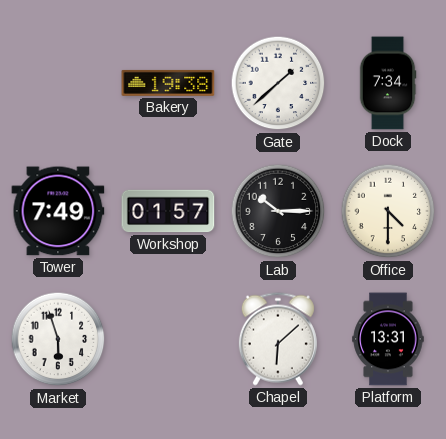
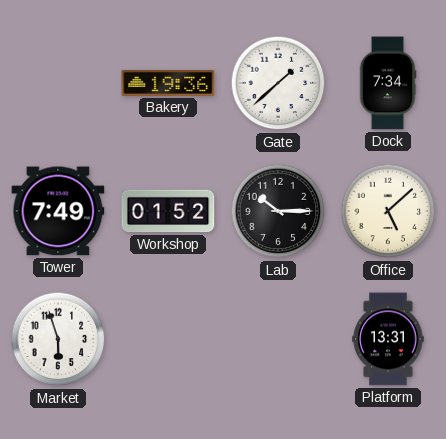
Bakery: 19:38 -> 19:36 (168, 83)
Workshop: 01:57 -> 01:52 (168, 211)
Office: 4:30 -> 5:08 (388, 211)
Chapel: 6:08 -> none (278, 339)
